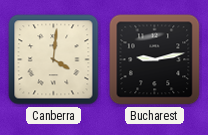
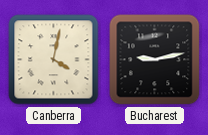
Canberra: 4:01 -> 4:02 (54, 60)
